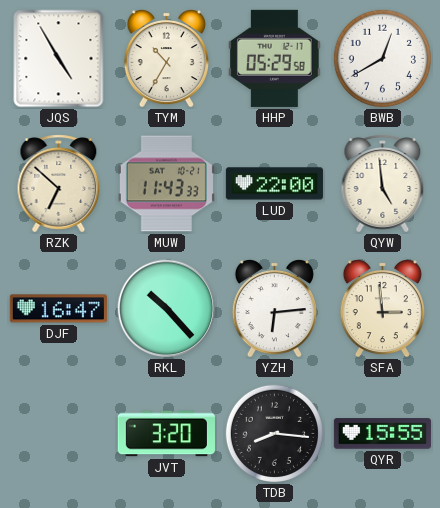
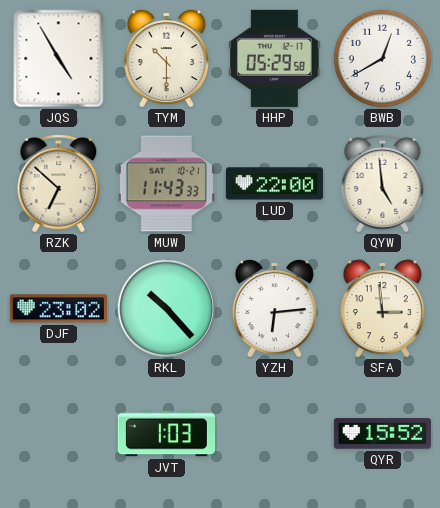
TYM: 10:35 -> 10:30 (166, 58)
DJF: 16:47 -> 23:02 (58, 309)
JVT: 3:20 -> 1:03 (166, 434)
TDB: 8:16 -> none (274, 433)
QYR: 15:55 -> 15:52 (382, 434)
